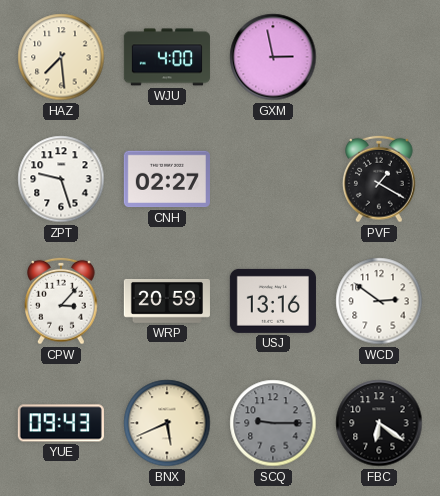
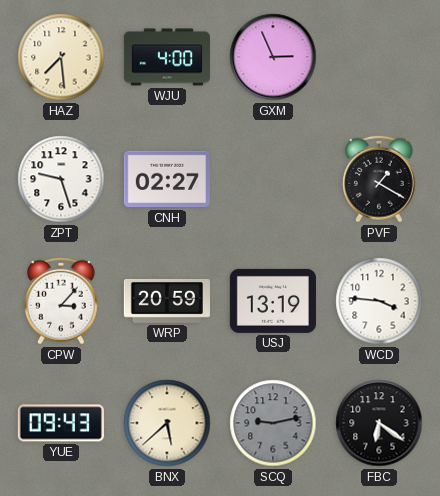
GXM: 2:58 -> 2:56 (273, 57)
USJ: 13:16 -> 13:19 (273, 301)
WCD: 2:51 -> 3:46 (379, 301)
BNX: 5:41 -> 5:38 (167, 423)
SCQ: 9:15 -> 9:13 (273, 423)
